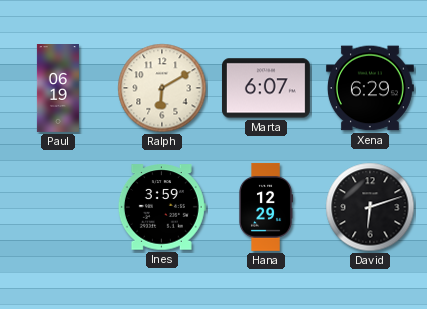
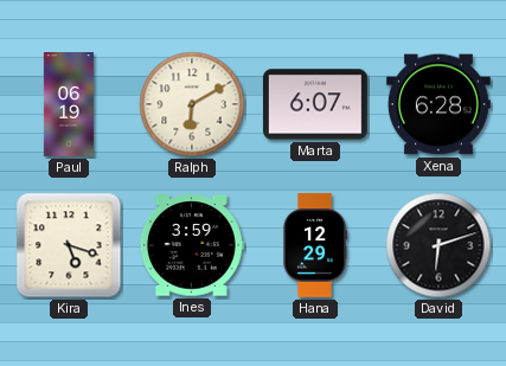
Xena: 6:29 -> 6:28 (438, 104)
Kira: none -> 5:18 (69, 245)
